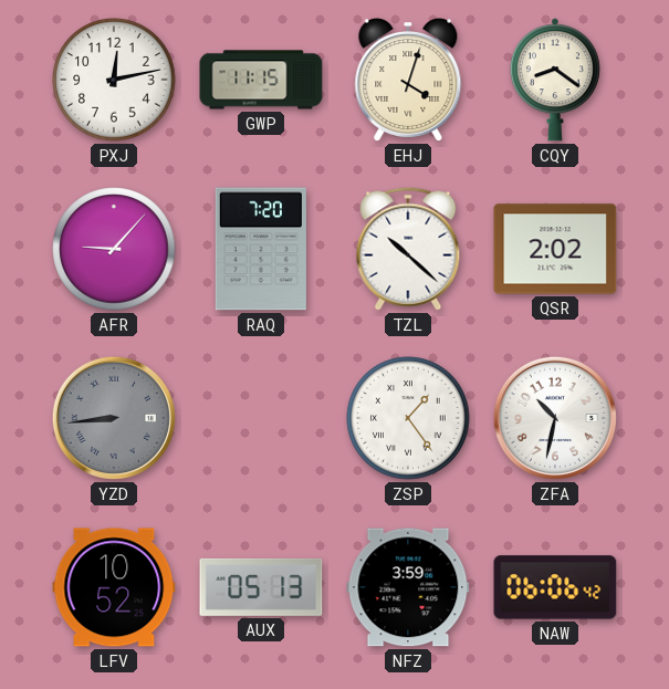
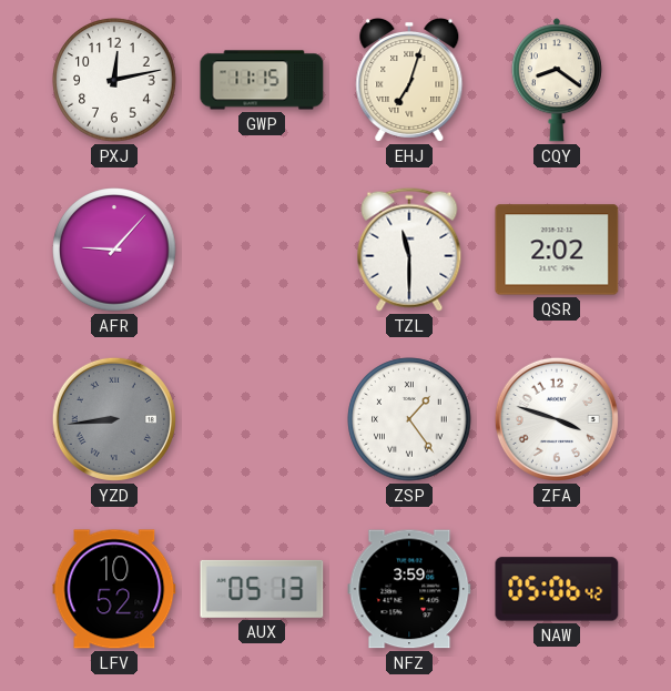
EHJ: 4:03 -> 7:03 (409, 80)
RAQ: 7:20 -> none (261, 249)
TZL: 10:22 -> 11:30 (409, 250)
ZFA: 10:32 -> 3:48 (557, 419)
NAW: 06:06 -> 05:06 (557, 589)
